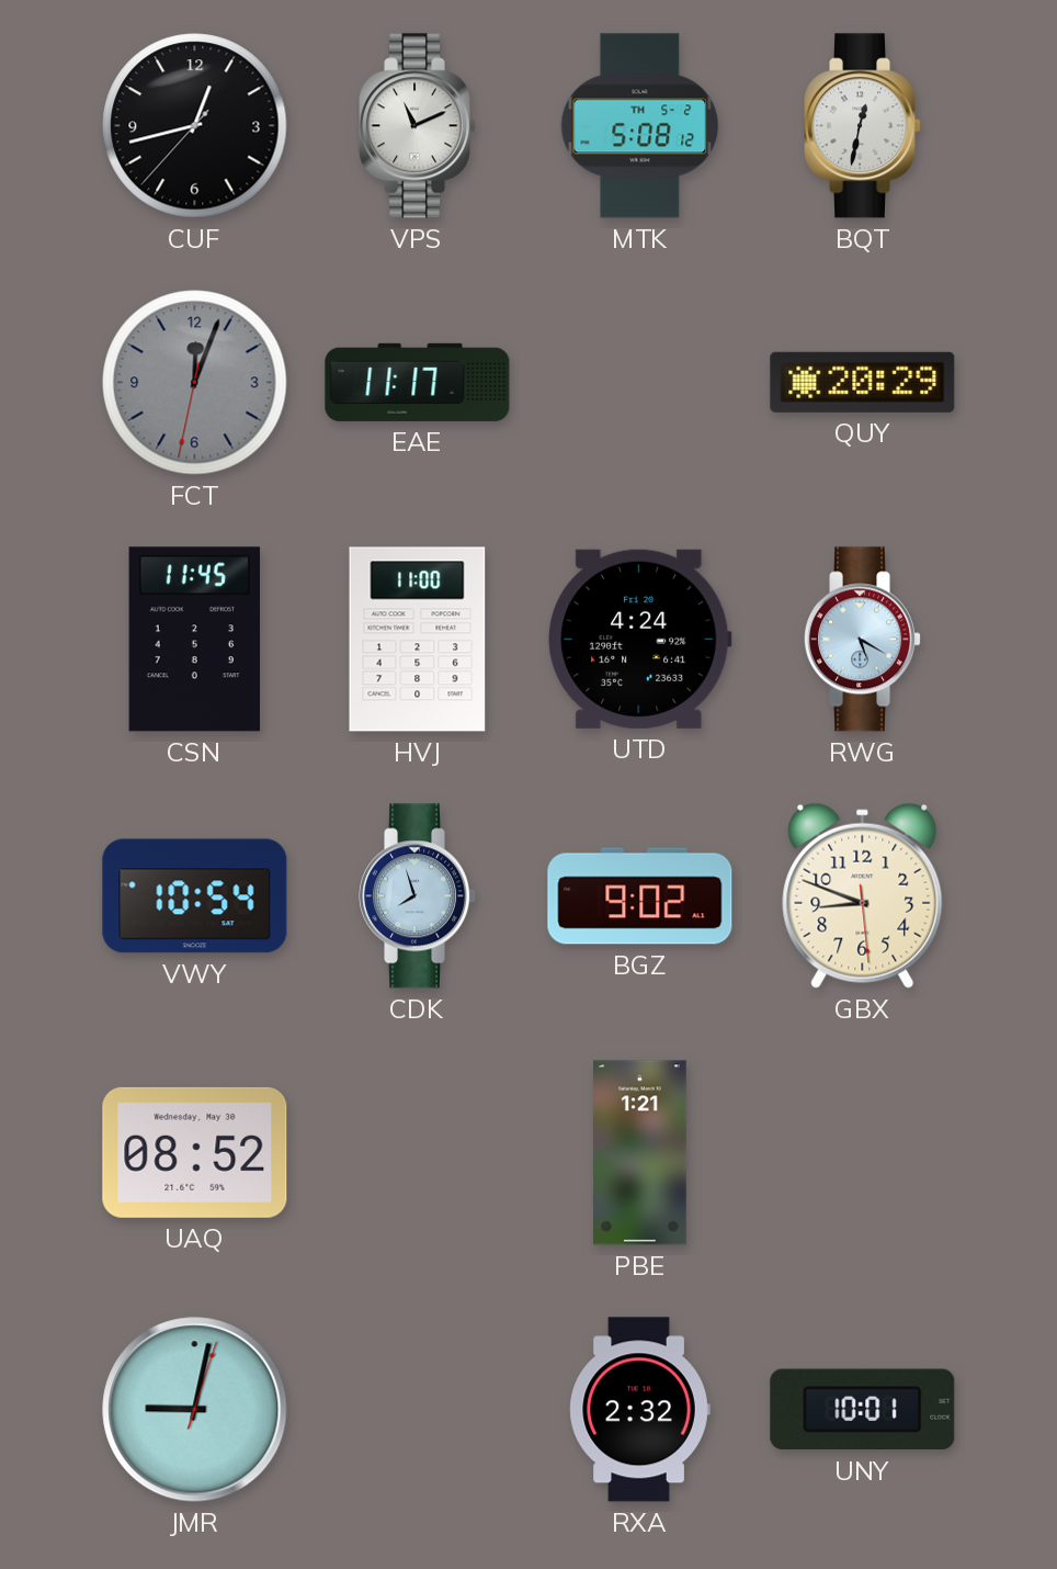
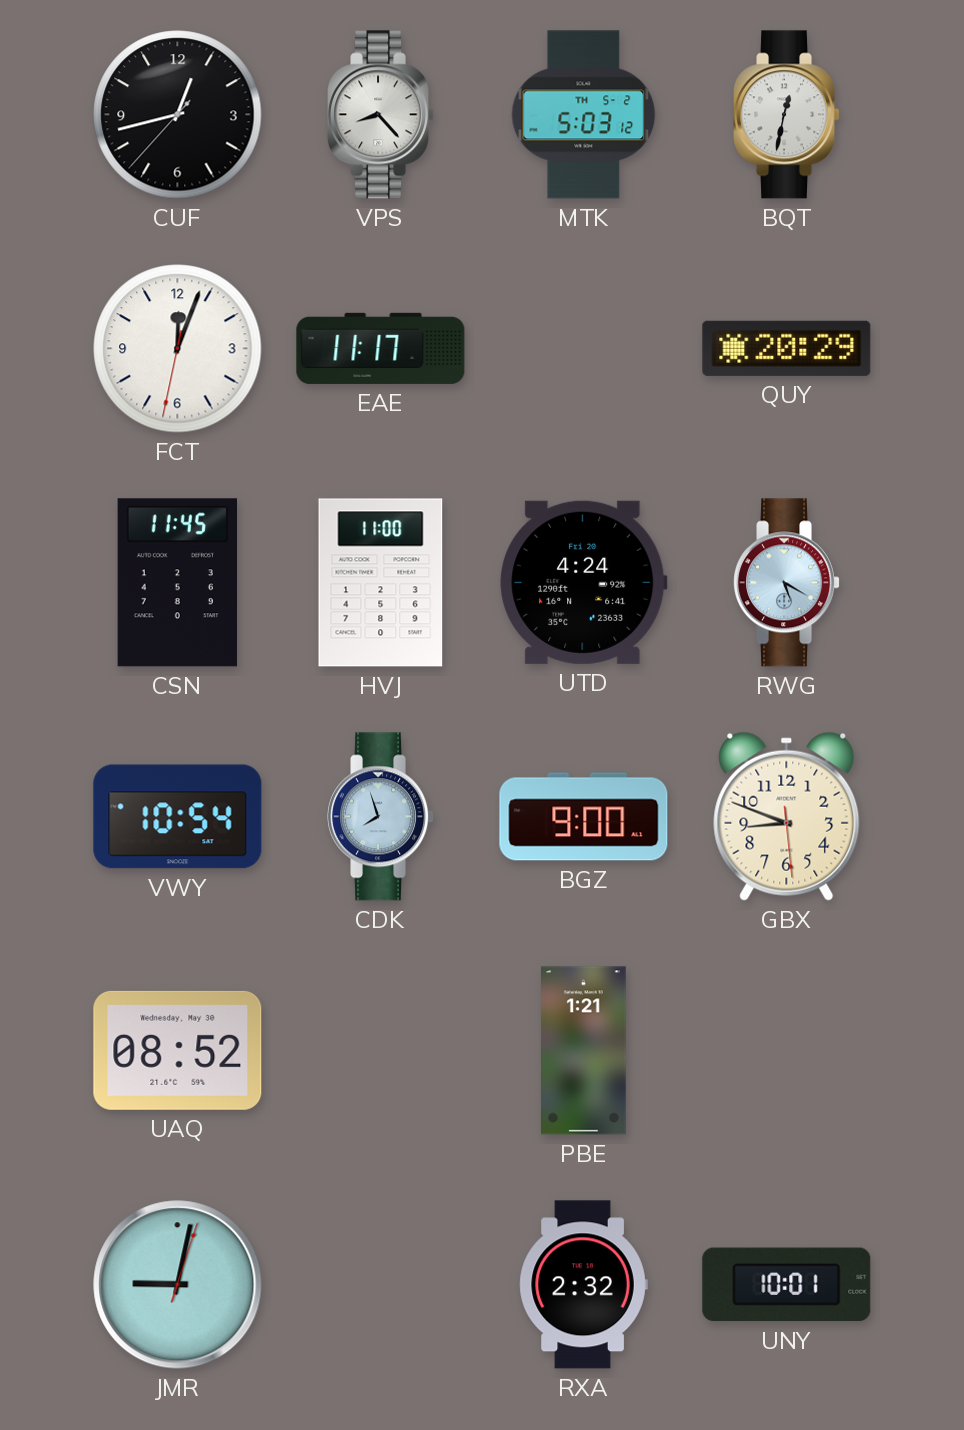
VPS: 11:11 -> 8:23 (381, 115)
MTK: 5:08 -> 5:03 (584, 115)
FCT dial: grey -> white (178, 349)
BGZ: 9:02 -> 9:00 (584, 817)
